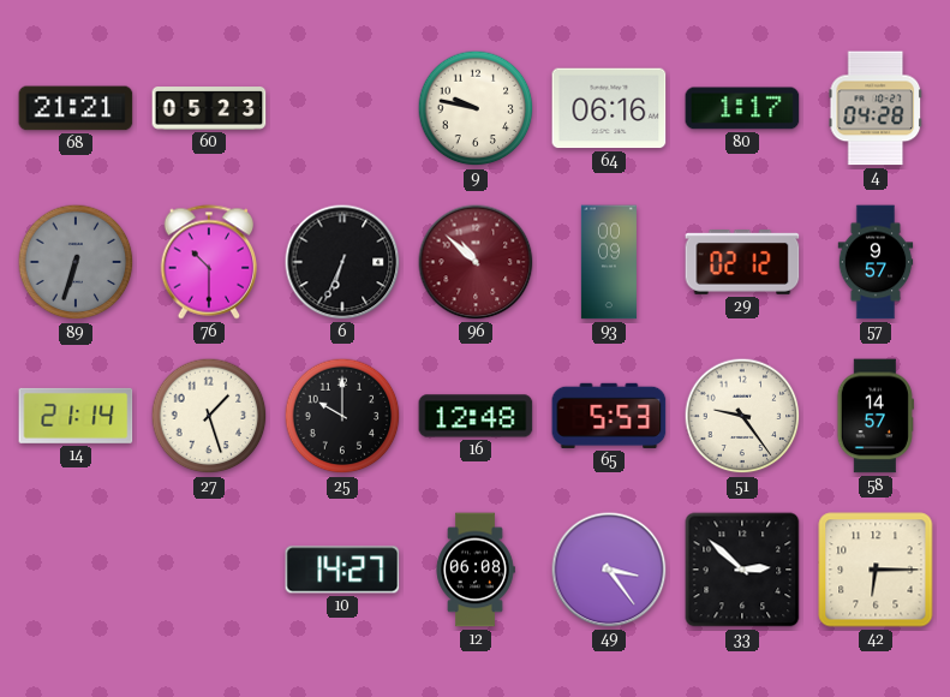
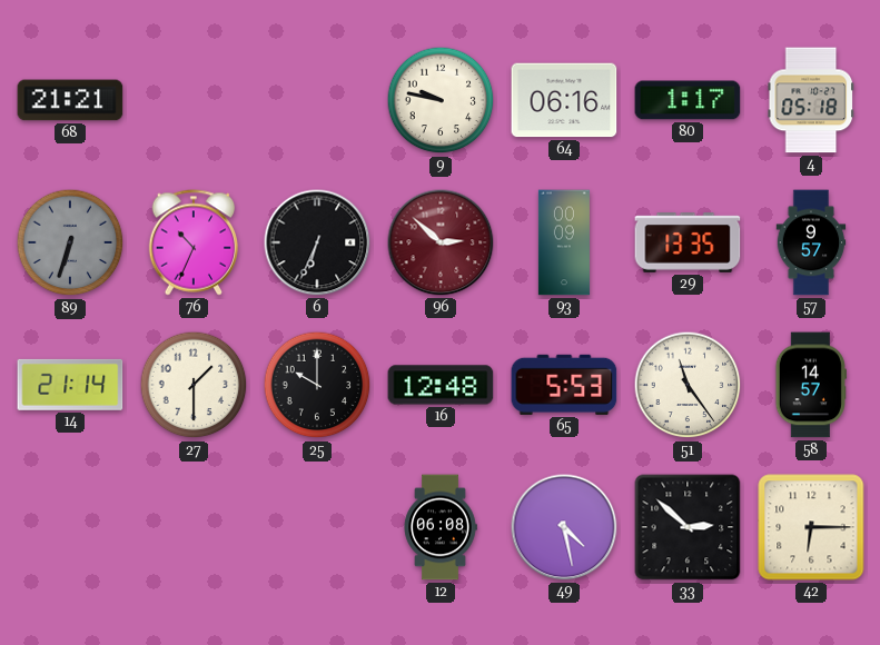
60: 05:23 -> none (209, 108)
4: 04:28 -> 05:18 (811, 100)
76: 10:30 -> 10:34 (194, 242)
96: 10:52 -> 2:52 (441, 242)
29: 02:12 -> 13:35 (688, 242)
27: 1:27 -> 1:30 (194, 385)
51: 9:24 -> 11:24 (688, 385)
10: 14:27 -> none (342, 570)
49: 3:24 -> 4:28 (564, 527)
